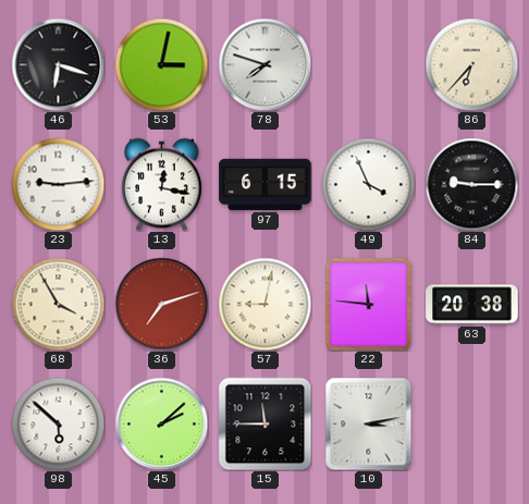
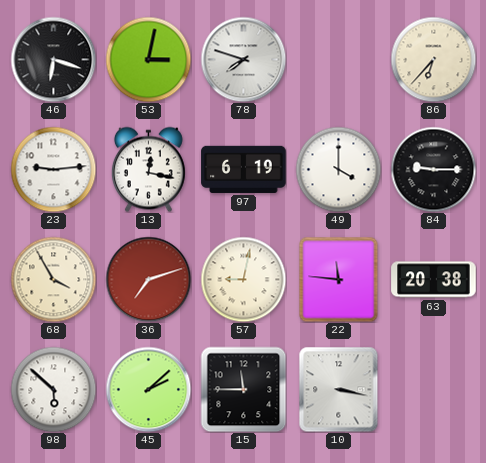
97: 6:15 -> 6:19 (244, 169)
49: 3:56 -> 4:00 (338, 169)
10: 3:13 -> 3:17 (339, 389)
